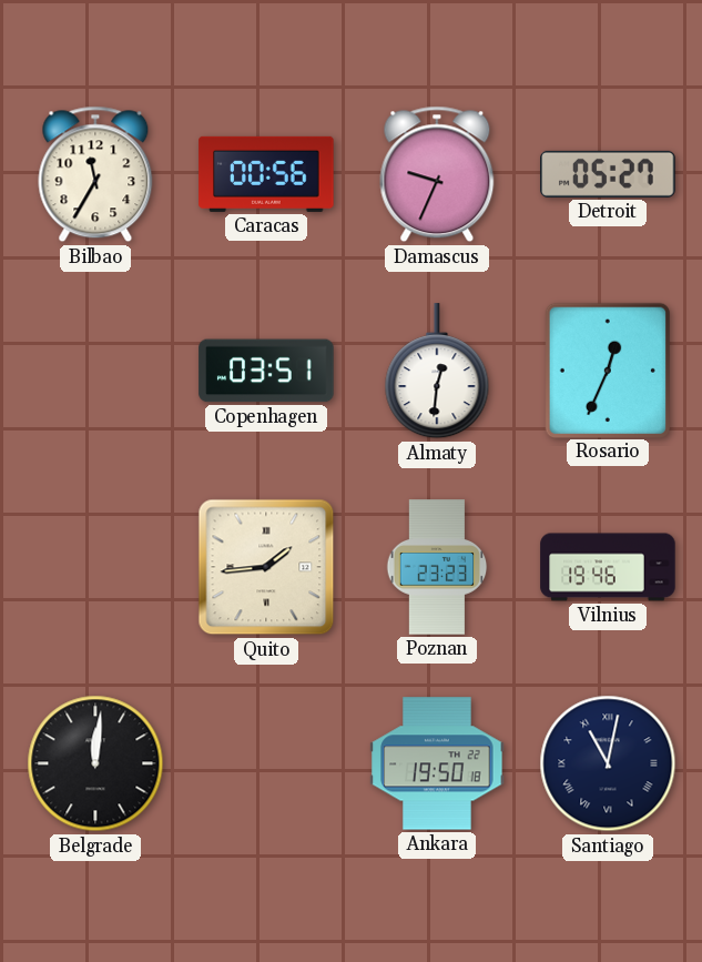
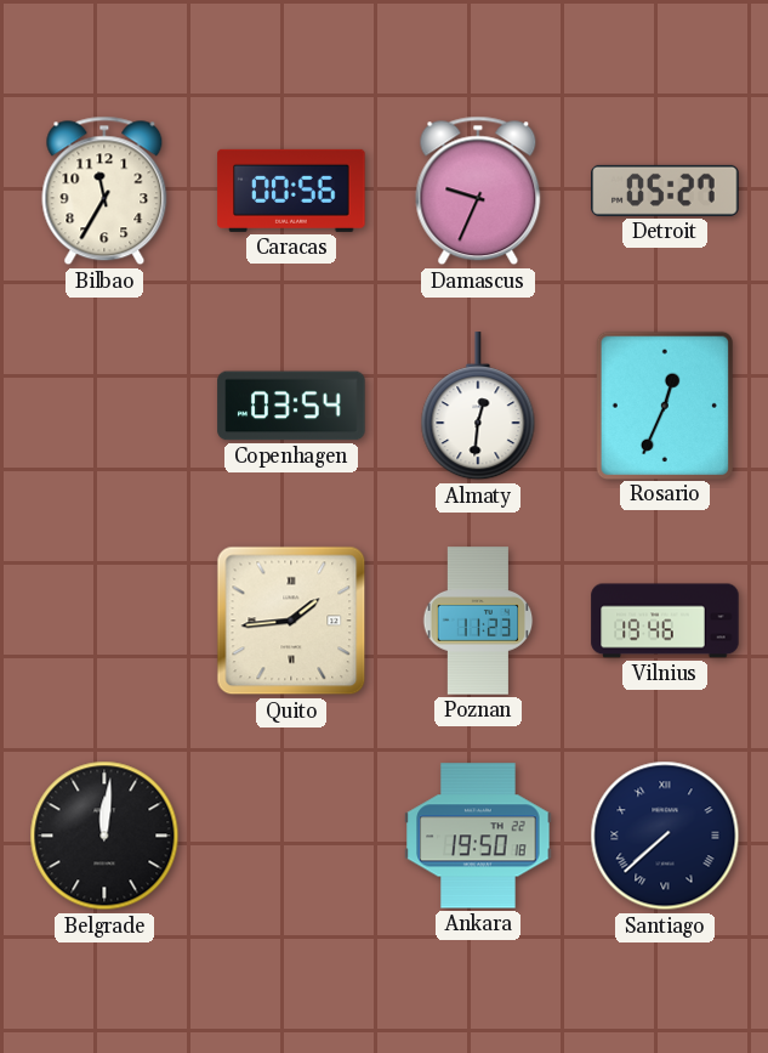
Copenhagen: 03:51 -> 03:54 (291, 406)
Poznan: 23:23 -> 11:23 (478, 621)
Santiago: 11:02 -> 7:38 (665, 836)
